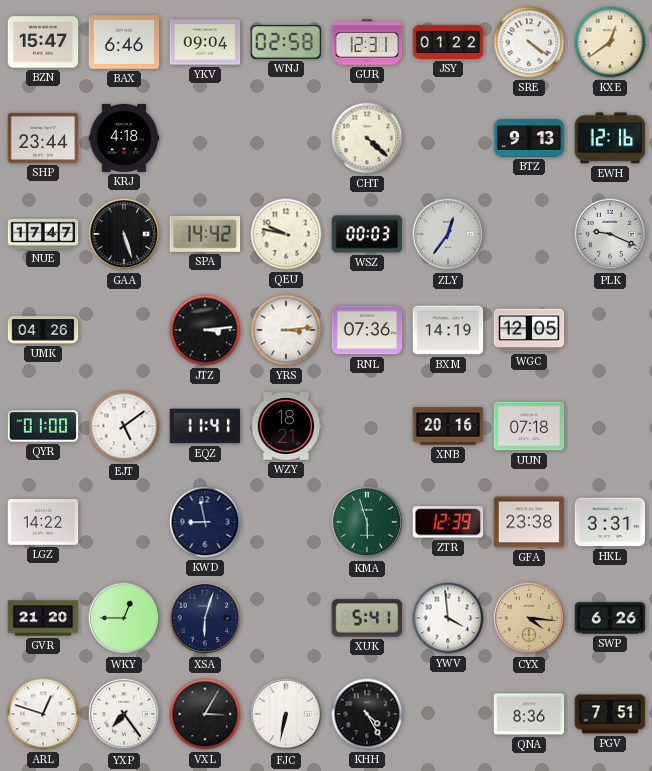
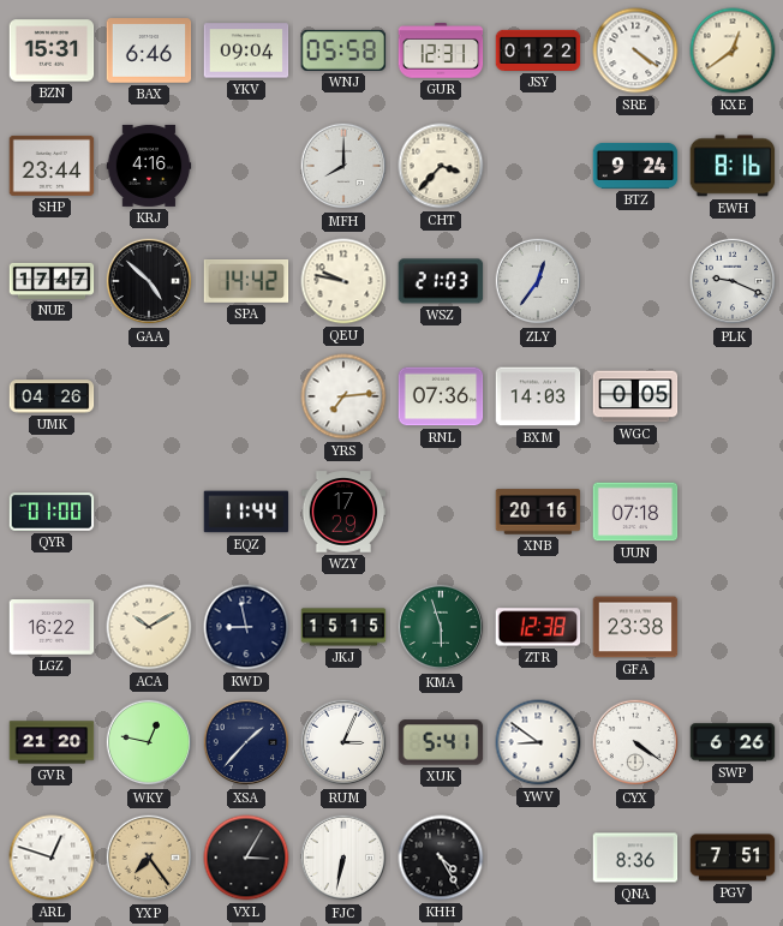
BZN: 15:47 -> 15:31 (52, 50)
WNJ: 02:58 -> 05:58 (343, 50)
KRJ: 4:18 -> 4:16 (149, 166)
MFH: none -> 8:00 (343, 166)
CHT: 4:22 -> 3:37 (441, 166)
BTZ: 9:13 -> 9:24 (635, 166)
EWH: 12:16 -> 8:16 (733, 166)
GAA: 5:27 -> 4:52 (149, 281)
WSZ: 00:03 -> 21:03 (441, 281)
JTZ: 3:14 -> none (205, 330)
YRS: 3:14 -> 7:14 (343, 396)
BXM: 14:19 -> 14:03 (538, 396)
WGC: 12:05 -> 0:05 (635, 396)
EJT: 5:09 -> none (124, 426)
EQZ: 11:41 -> 11:44 (246, 512)
WZY: 18:21 -> 17:29 (343, 512)
LGZ: 14:22 -> 16:22 (52, 628)
ACA: none -> 10:10 (149, 627)
JKJ: none -> 15:15 (343, 627)
ZTR: 12:39 -> 12:38 (538, 627)
HKL: 3:31 -> none (610, 522)
WKY: 12:45 -> 12:47 (149, 742)
XSA: 6:03 -> 1:37 (246, 742)
RUM: none -> 3:04 (343, 742)
YWV: 3:59 -> 8:51 (538, 742)
CYX: 4:16 -> 4:21 (635, 742)
CYX dial: champagne -> white (635, 742)
YXP dial: white -> champagne (149, 858)
